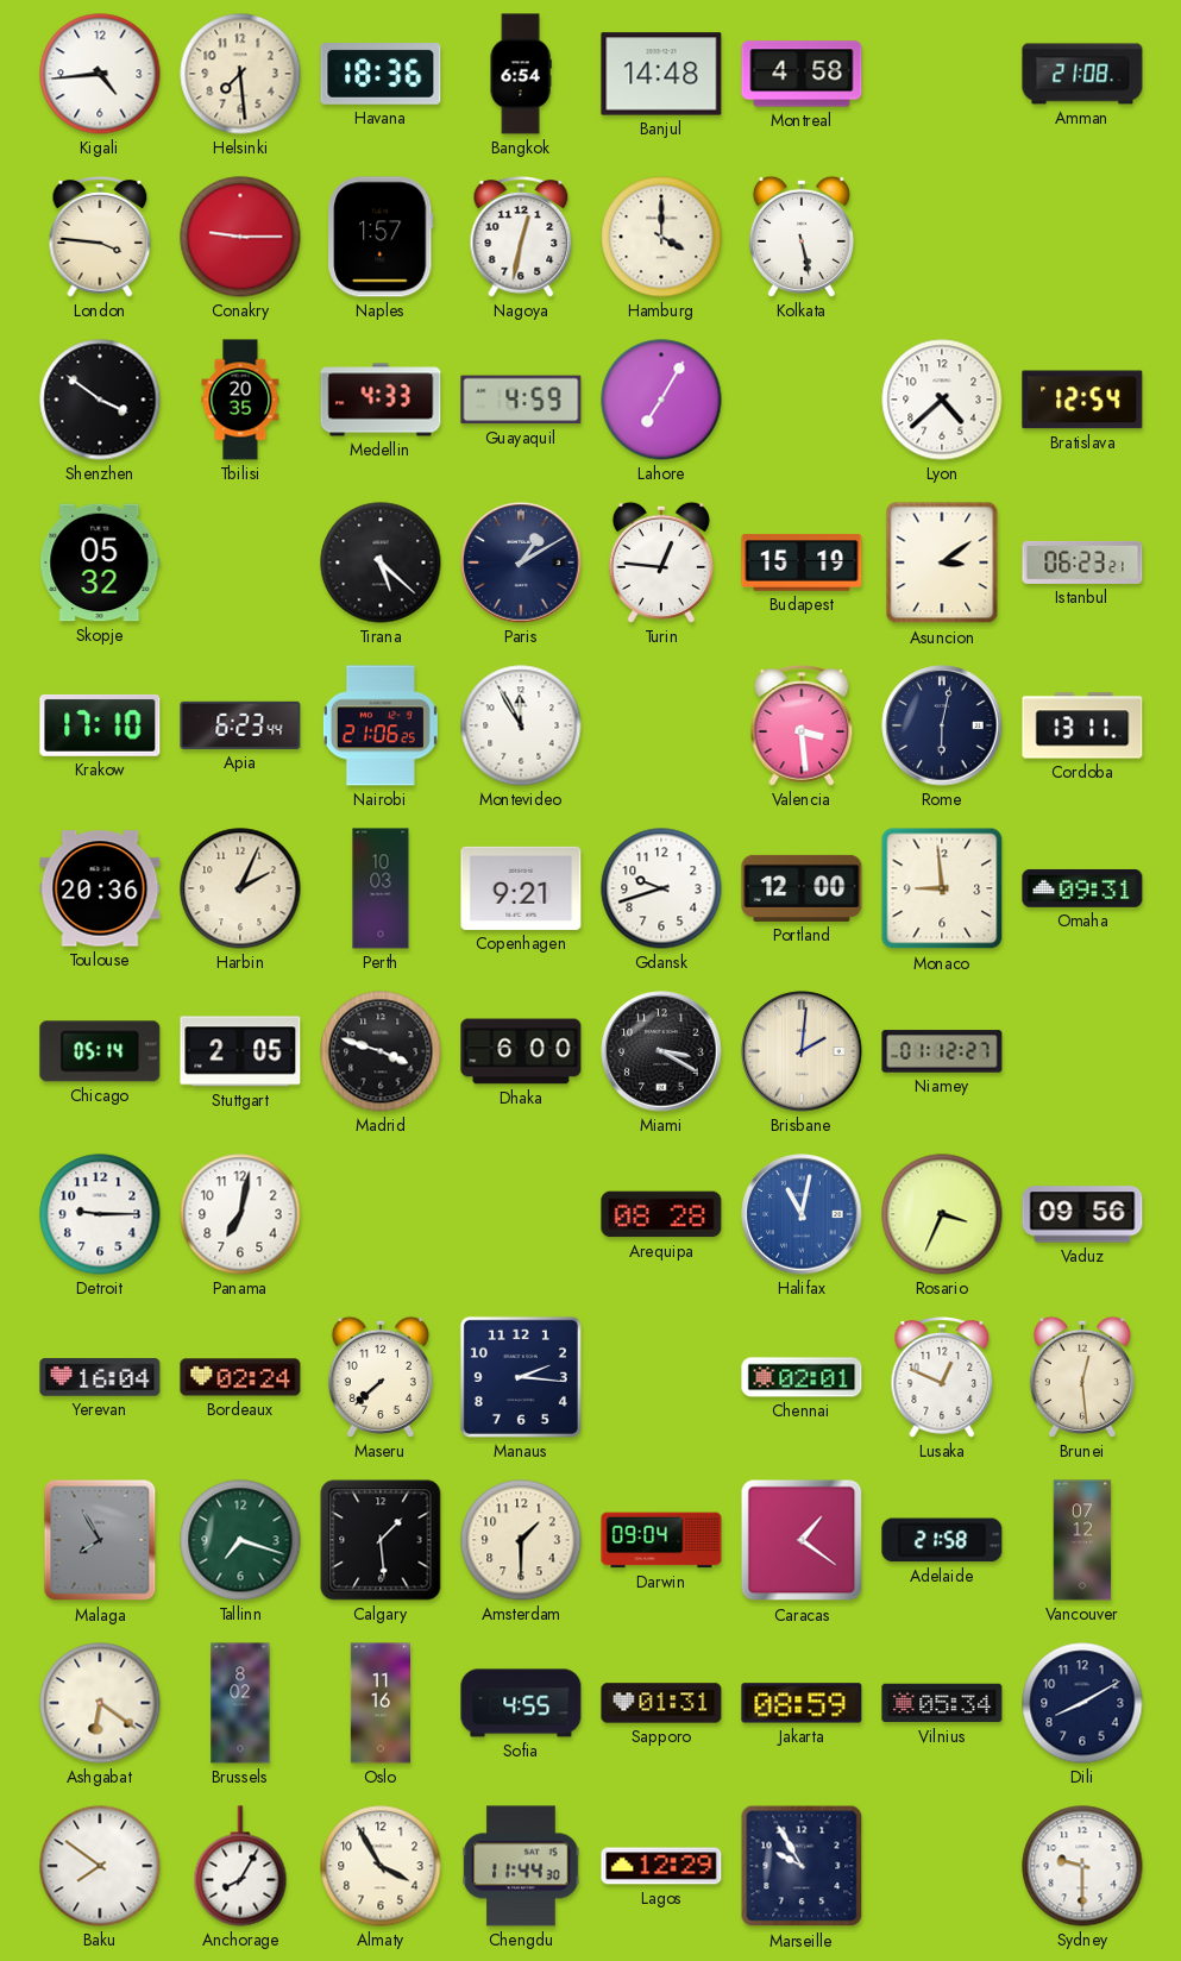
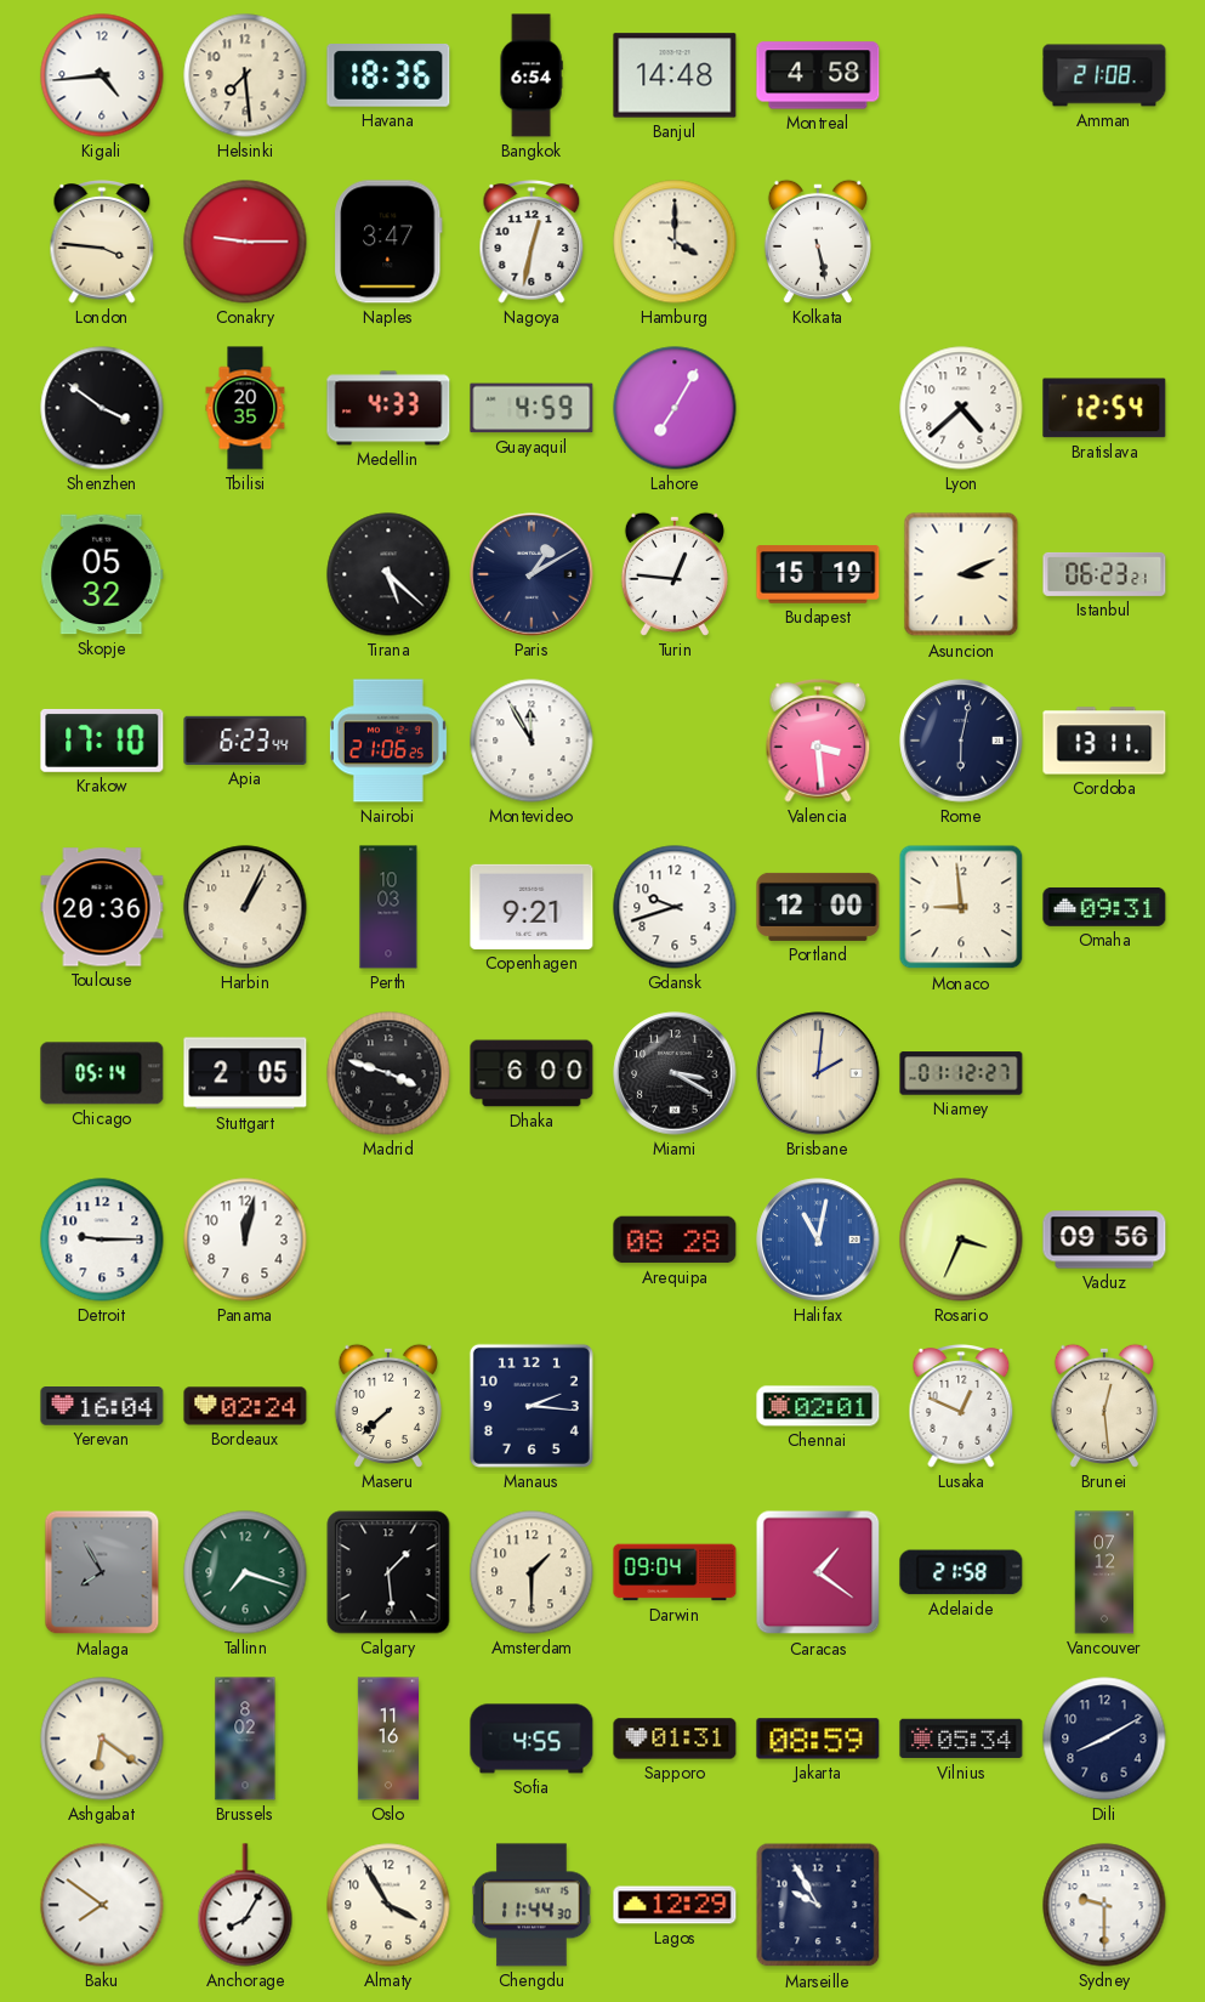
Naples: 1:57 -> 3:47 (388, 242)
Asuncion: 3:09 -> 3:11 (961, 574)
Harbin: 2:04 -> 1:04 (245, 907)
Panama: 7:02 -> 12:02 (245, 1240)
